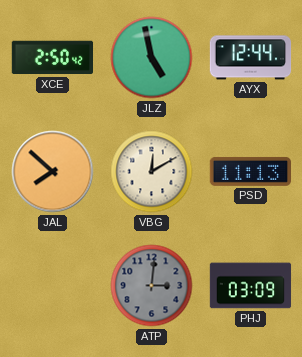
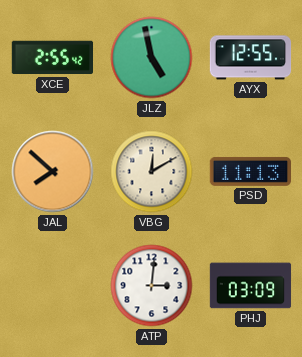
XCE: 2:50 -> 2:55 (52, 58)
AYX: 12:44 -> 12:55 (251, 58)
ATP dial: grey -> white (152, 286)
